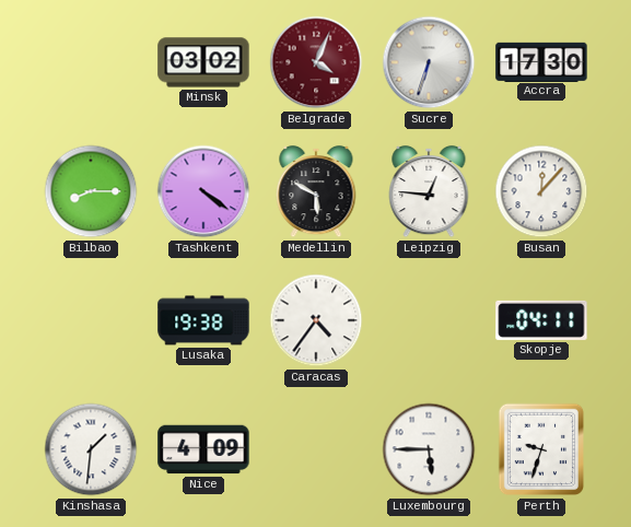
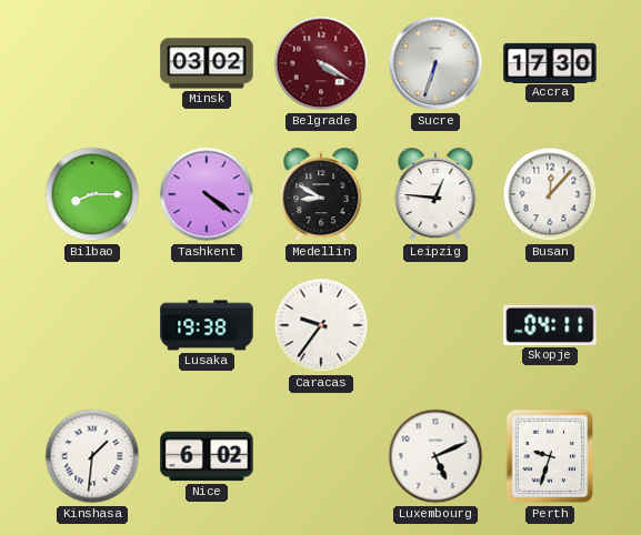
Belgrade: 4:04 -> 4:20 (321, 63)
Medellin: 5:50 -> 8:50 (321, 194)
Caracas: 4:36 -> 9:36 (321, 325)
Nice: 4:09 -> 6:02 (207, 456)
Luxembourg: 5:45 -> 5:11 (435, 456)
